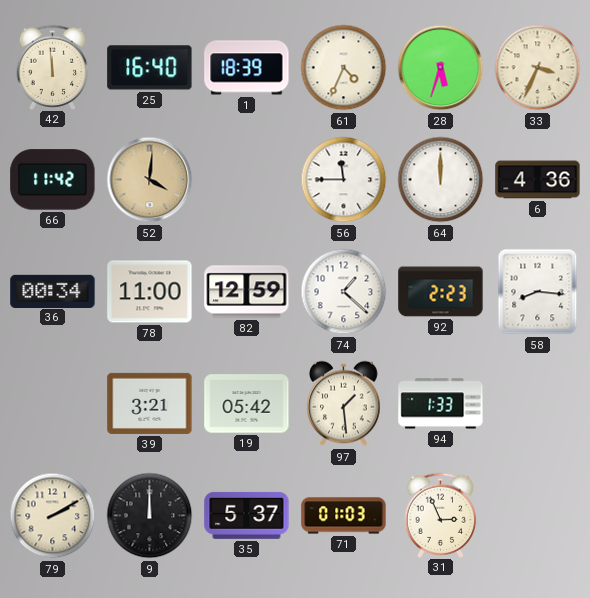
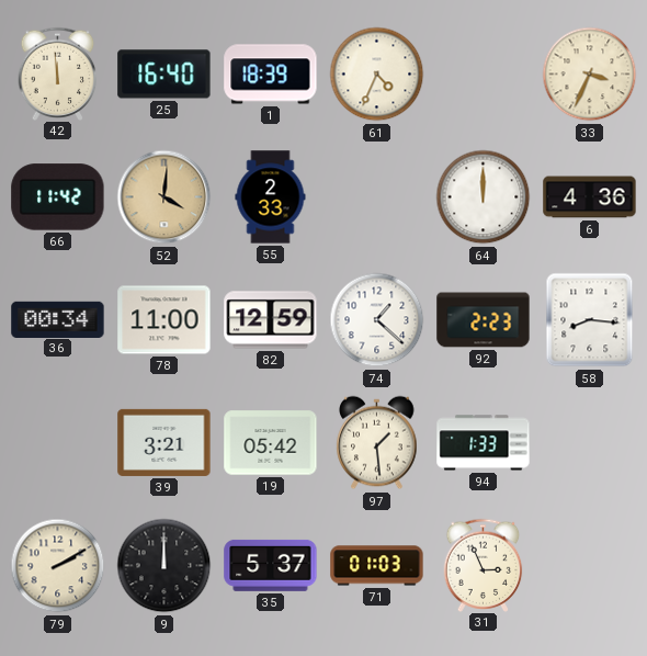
28: 5:33 -> none (441, 68)
55: none -> 2:33 (271, 197)
56: 11:45 -> none (344, 180)
